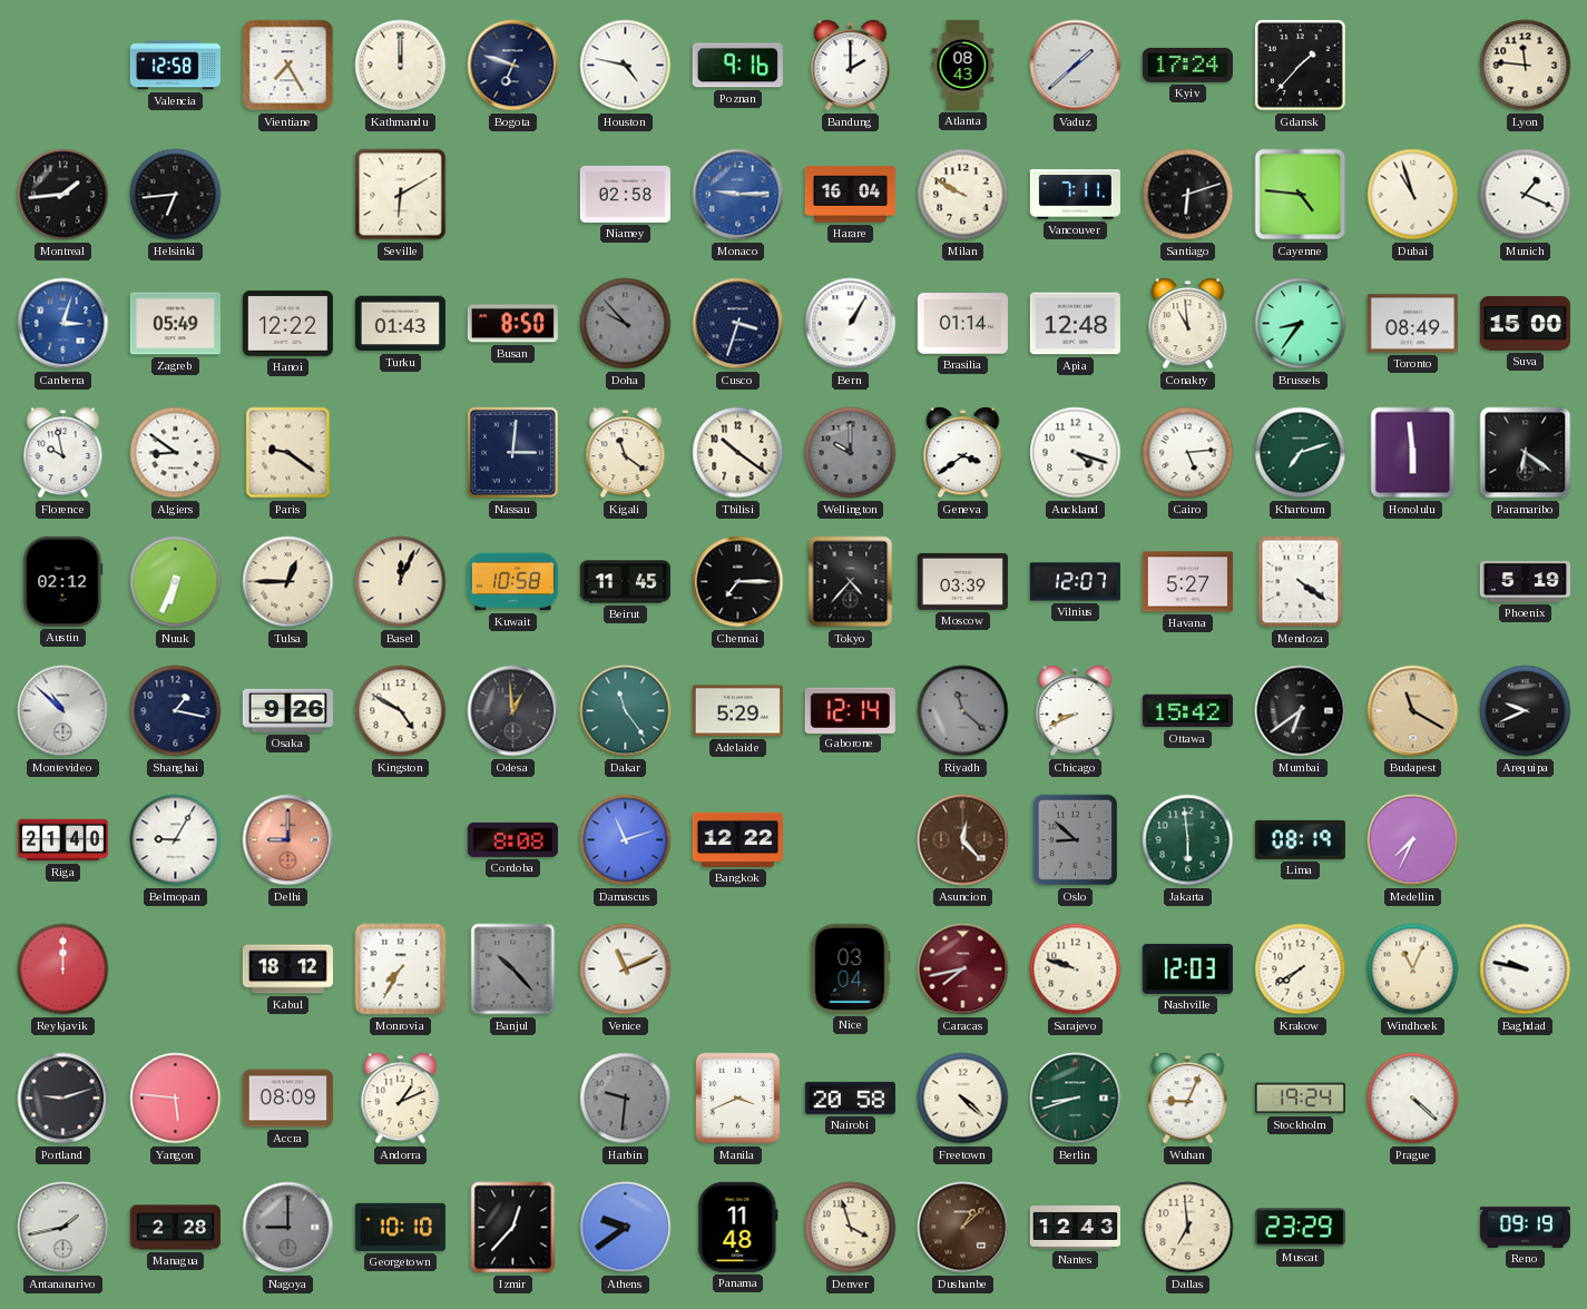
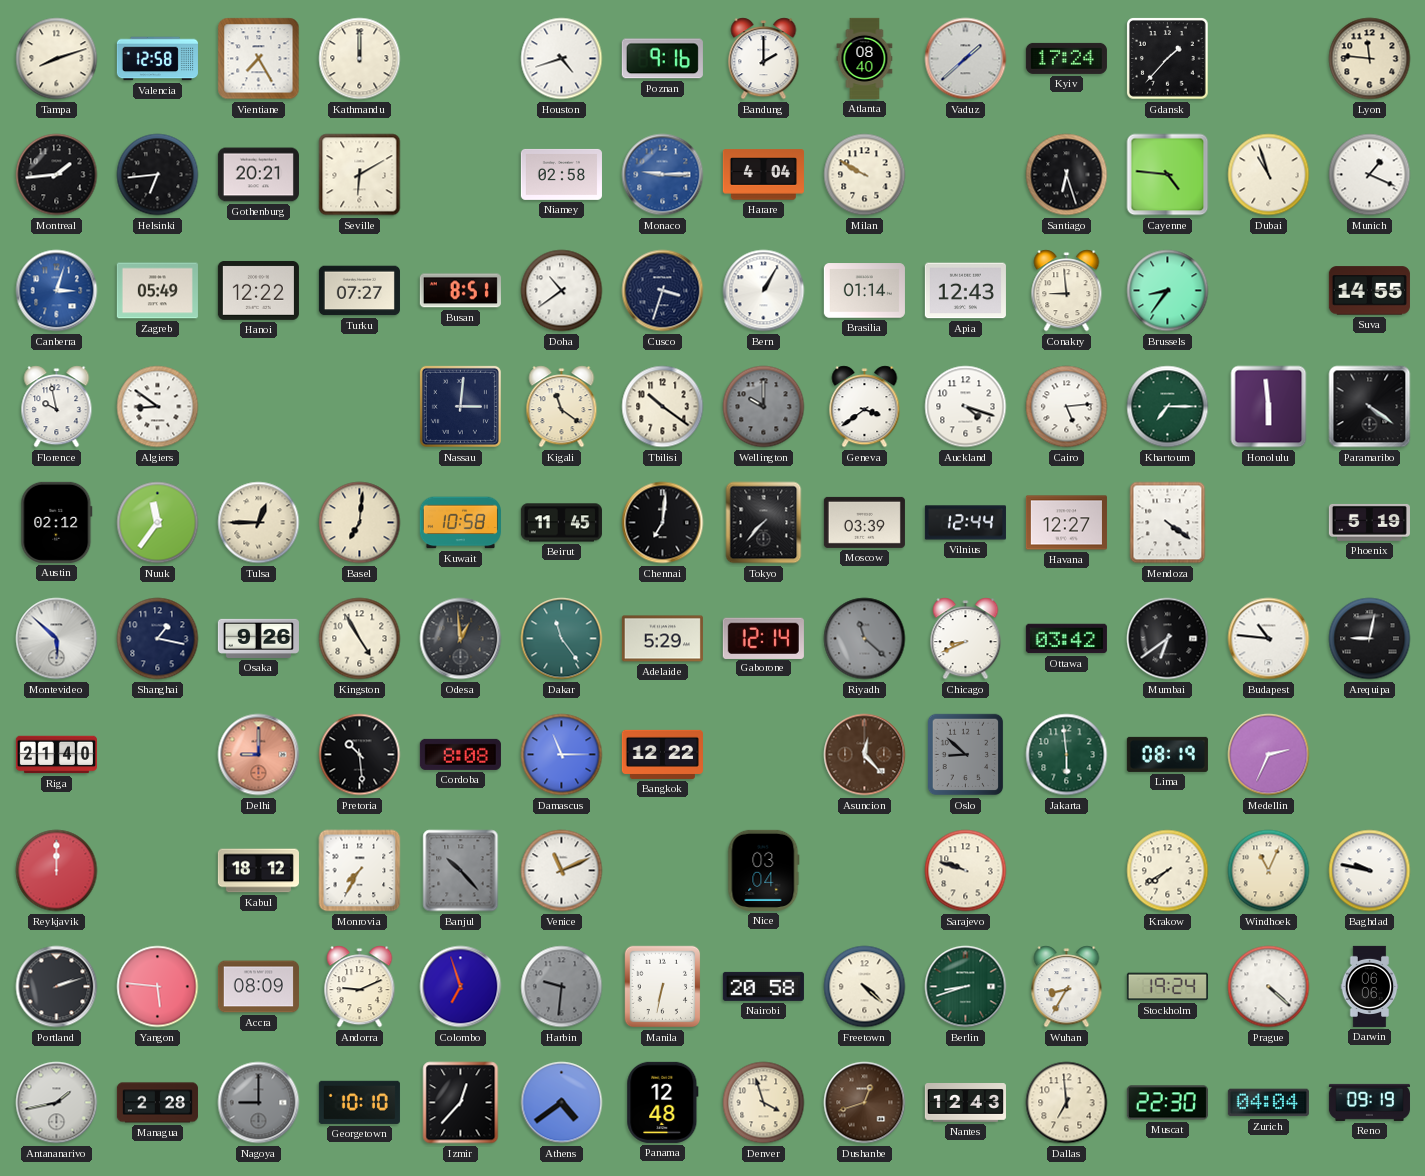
Tampa: none -> 8:12 (57, 59)
Bogota: 6:48 -> none (513, 66)
Houston: 4:47 -> 4:42 (562, 59)
Atlanta: 08:43 -> 08:40 (865, 58)
Gothenburg: none -> 20:21 (258, 175)
Harare: 16:04 -> 4:04 (763, 175)
Vancouver: 7:11 -> none (1075, 195)
Santiago: 6:12 -> 6:27 (1067, 175)
Turku: 01:43 -> 07:27 (359, 291)
Busan: 8:50 -> 8:51 (460, 291)
Doha: 9:53 -> 10:39 (562, 291)
Doha dial: grey -> white (562, 291)
Apia: 12:48 -> 12:43 (965, 291)
Conakry: 10:59 -> 8:59 (1067, 291)
Toronto: 08:49 -> none (1412, 324)
Suva: 15:00 -> 14:55 (1369, 291)
Paris: 9:21 -> none (288, 453)
Khartoum: 7:12 -> 7:15 (1168, 407)
Paramaribo: 6:21 -> 4:21 (1370, 407)
Nuuk: 6:34 -> 11:36 (158, 523)
Basel: 12:04 -> 7:01 (360, 523)
Chennai: 7:15 -> 7:01 (663, 523)
Tokyo: 4:37 -> 7:37 (764, 523)
Vilnius: 12:07 -> 12:44 (965, 523)
Havana: 5:27 -> 12:27 (1066, 523)
Montevideo: 10:52 -> 5:52 (57, 639)
Kingston: 4:50 -> 4:55 (360, 639)
Ottawa: 15:42 -> 03:42 (1066, 639)
Budapest: 11:20 -> 10:46 (1269, 639)
Budapest dial: champagne -> white (1269, 639)
Arequipa: 9:41 -> 9:02 (1370, 639)
Belmopan: 9:05 -> none (176, 840)
Pretoria: none -> 10:29 (360, 755)
Damascus: 11:12 -> 11:15 (562, 755)
Medellin: 7:34 -> 2:34 (1269, 755)
Caracas: 7:43 -> none (963, 970)
Nashville: 12:03 -> none (1187, 968)
Portland: 9:12 -> 2:12 (57, 987)
Andorra: 1:11 -> 9:11 (360, 987)
Colombo: none -> 6:57 (461, 987)
Manila: 3:41 -> 6:32 (663, 987)
Wuhan: 9:04 -> 8:35 (1067, 987)
Darwin: none -> 06:06 (1370, 986)
Athens: 9:39 -> 4:39 (562, 1103)
Panama: 11:48 -> 12:48 (663, 1102)
Dushanbe: 1:08 -> 12:42 (865, 1103)
Muscat: 23:29 -> 22:30 (1167, 1103)
Zurich: none -> 04:04 (1268, 1103)
